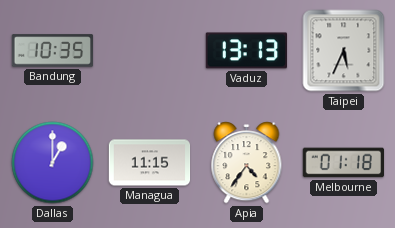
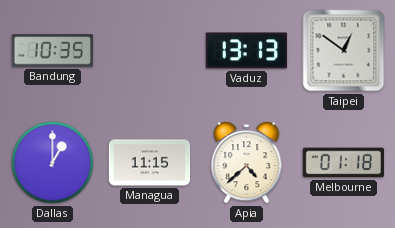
Taipei: 5:34 -> 12:51 (344, 51)
Apia: 4:36 -> 4:38 (247, 163)
